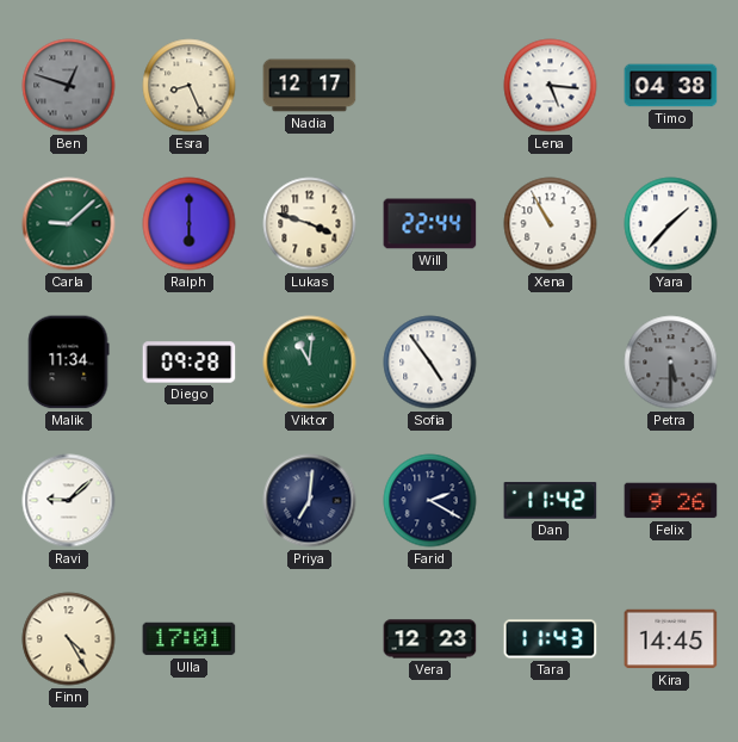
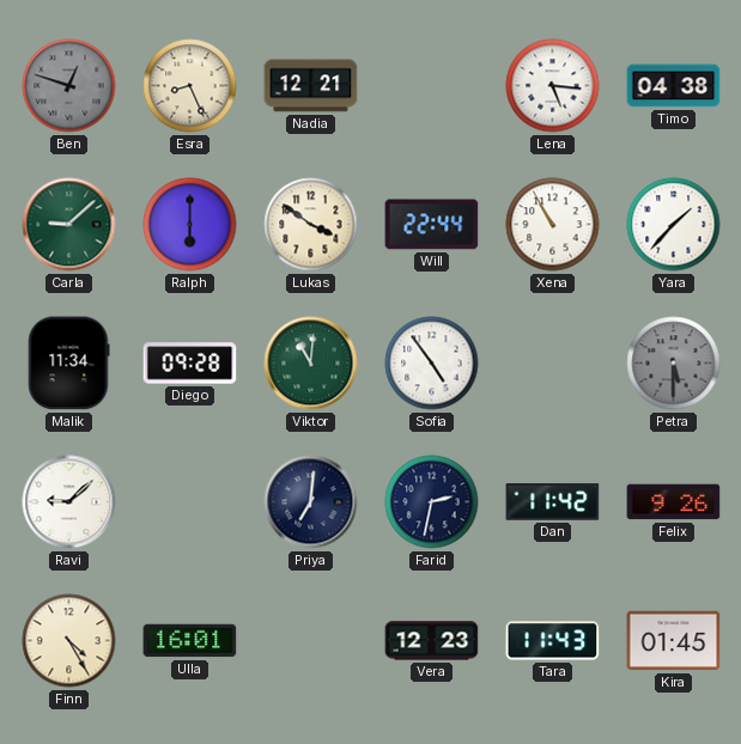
Nadia: 12:17 -> 12:21 (311, 86)
Lukas: 3:48 -> 3:51 (311, 225)
Farid: 2:20 -> 2:32 (432, 502)
Ulla: 17:01 -> 16:01 (190, 641)
Kira: 14:45 -> 01:45 (674, 641)
